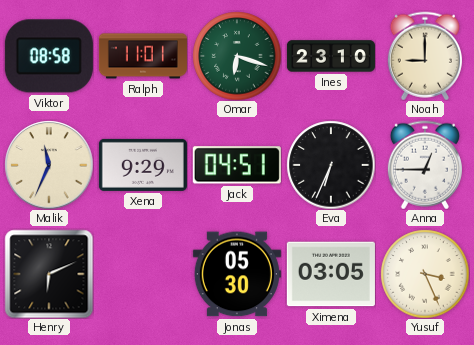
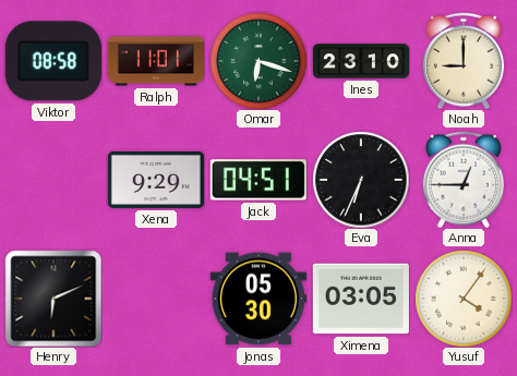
Malik: 11:34 -> none (49, 165)
Yusuf: 3:26 -> 4:06 (464, 299)
